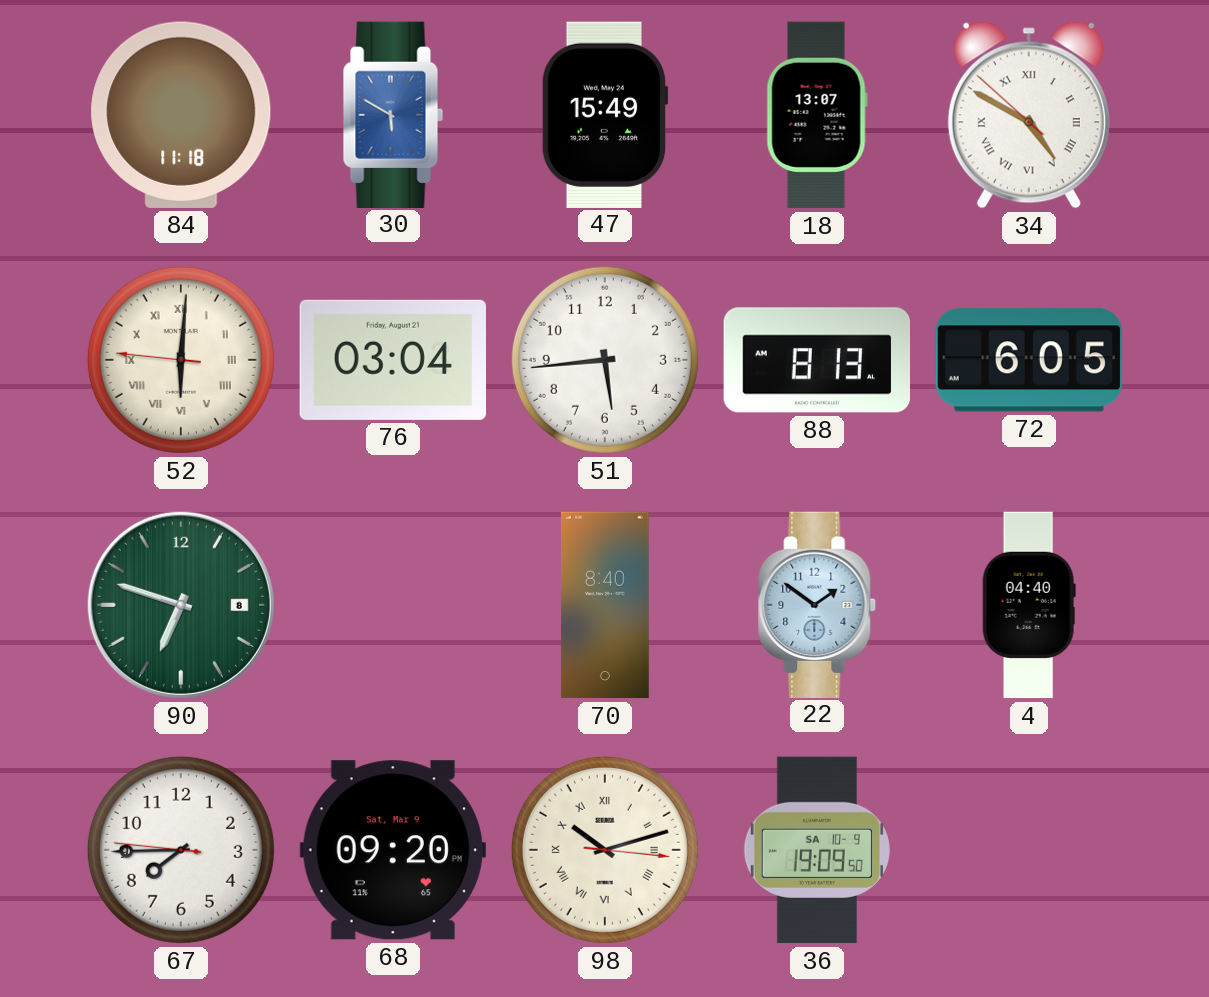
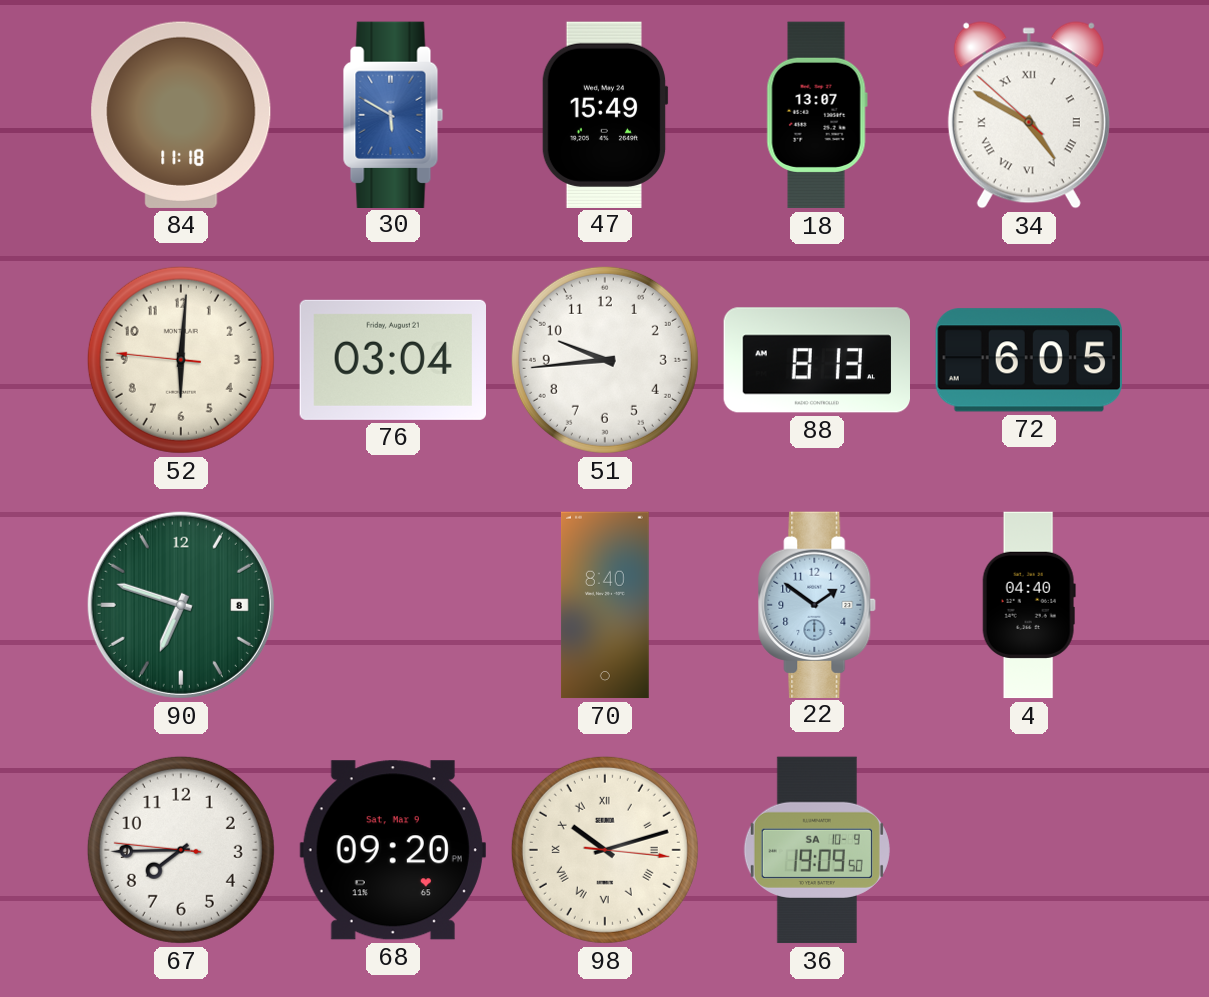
52 numerals: Roman -> Arabic (181, 360)
51: 5:44 -> 9:44 (605, 360)
